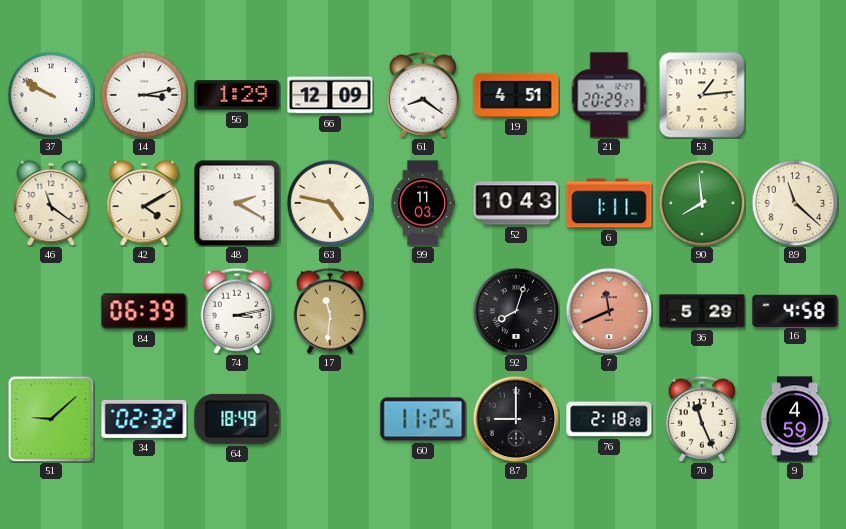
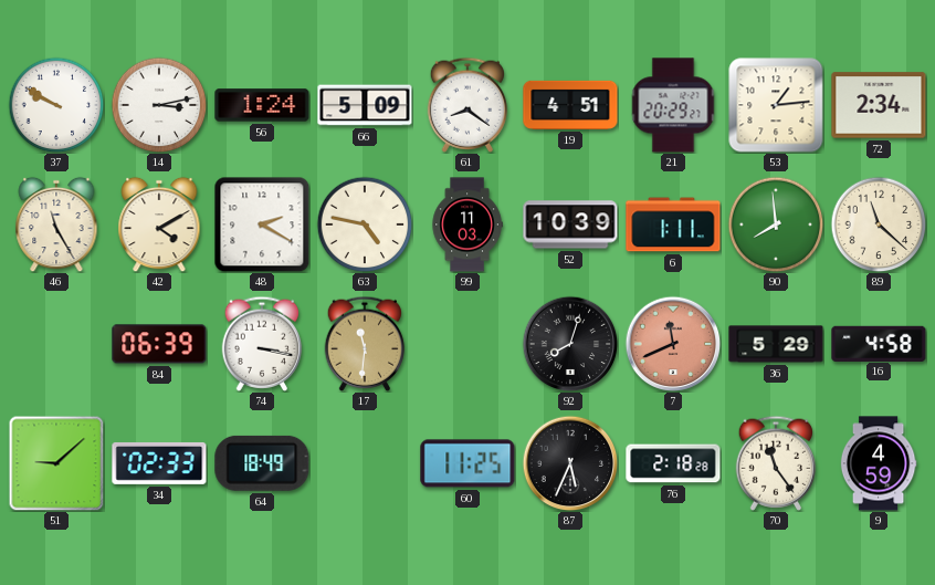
56: 1:29 -> 1:24 (262, 105)
66: 12:09 -> 5:09 (365, 105)
72: none -> 2:34 (879, 105)
46: 11:21 -> 11:25 (56, 224)
52: 10:43 -> 10:39 (570, 224)
74: 3:13 -> 3:17 (262, 344)
34: 02:32 -> 02:33 (159, 463)
87: 9:00 -> 5:34 (570, 463)
70: 11:26 -> 11:24 (776, 463)
